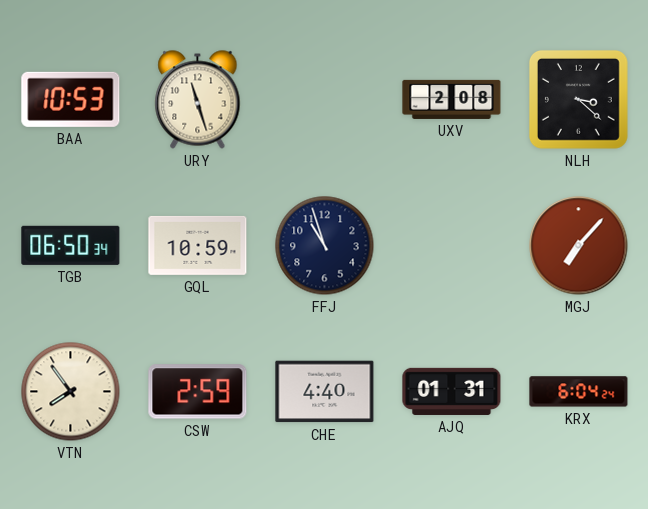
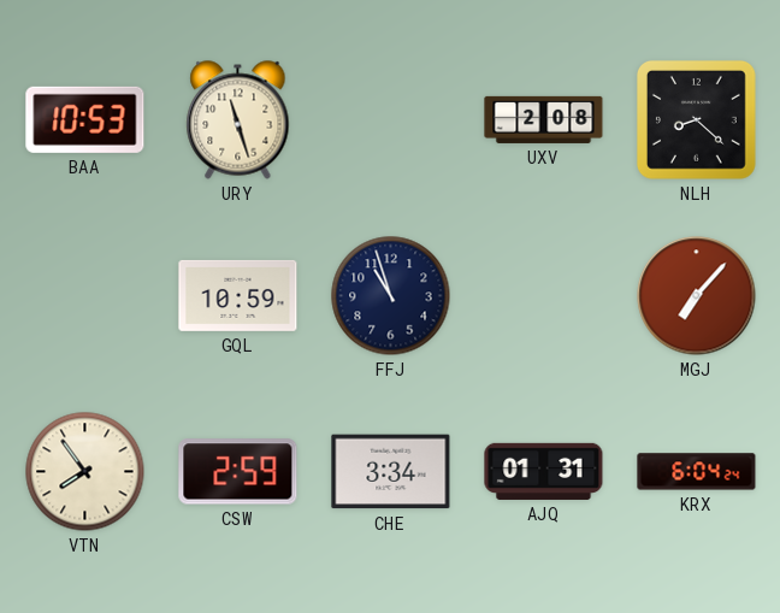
NLH: 3:22 -> 8:22 (696, 119)
TGB: 06:50 -> none (71, 245)
CHE: 4:40 -> 3:34 (391, 472)
